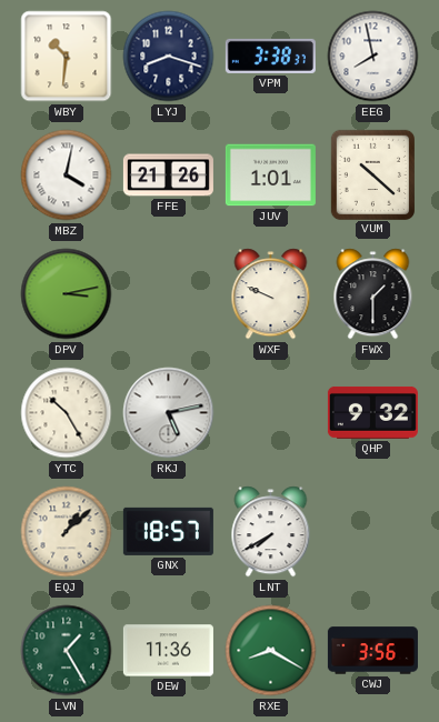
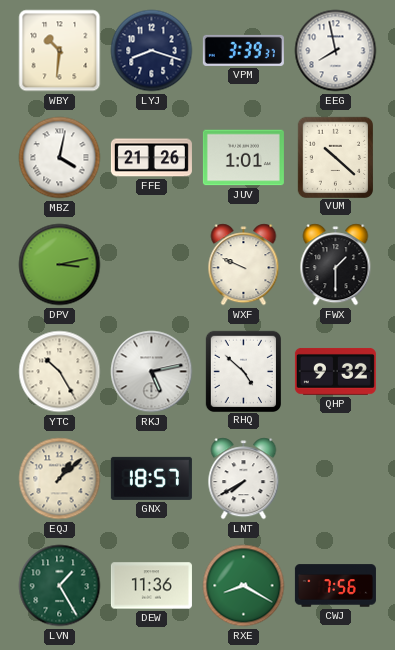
VPM: 3:38 -> 3:39 (243, 50)
RHQ: none -> 4:52 (243, 371)
CWJ: 3:56 -> 7:56 (335, 586)
